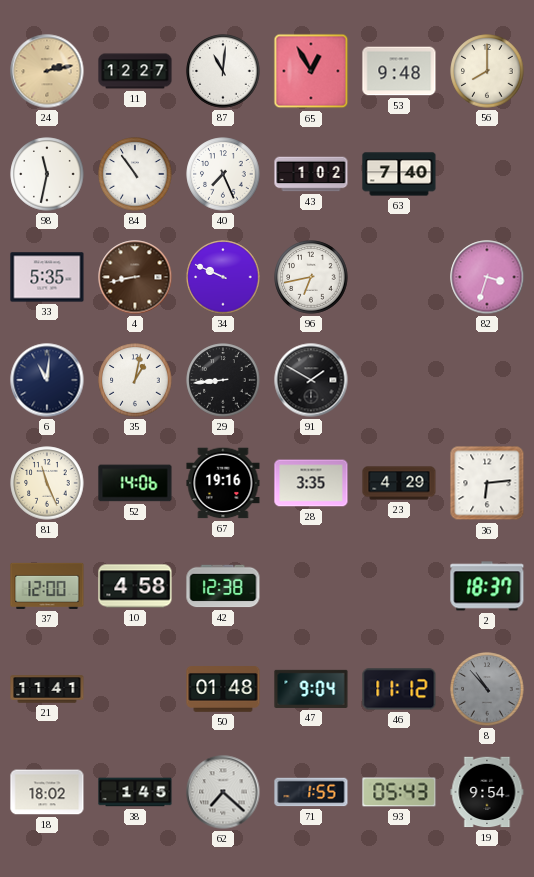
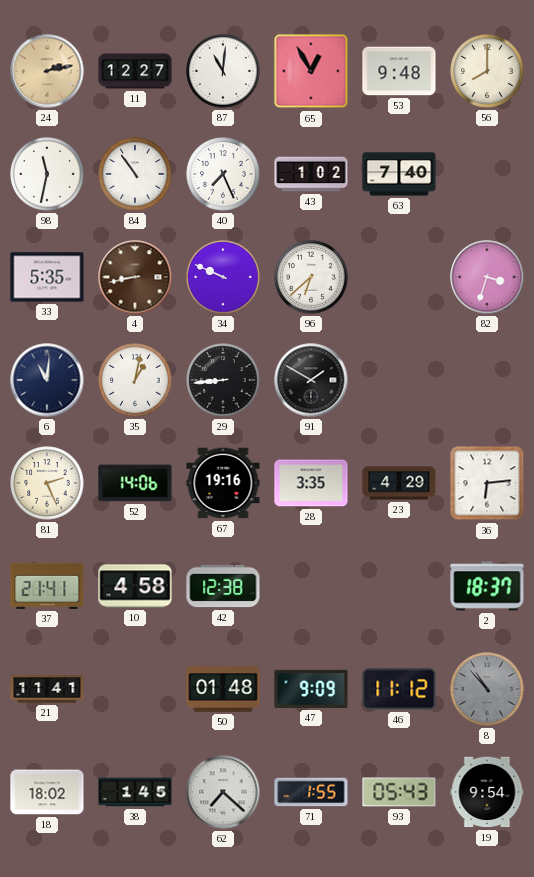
96: 6:43 -> 6:38 (311, 277)
81: 11:26 -> 2:26 (47, 483)
37: 12:00 -> 21:41 (47, 586)
47: 9:04 -> 9:09 (311, 689)
